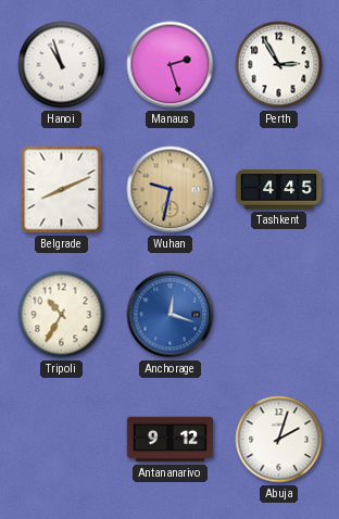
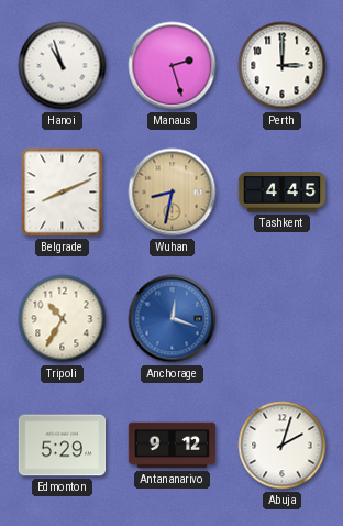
Perth: 2:55 -> 3:00 (283, 66)
Wuhan: 9:32 -> 8:32 (173, 193)
Edmonton: none -> 5:29 (63, 446)
